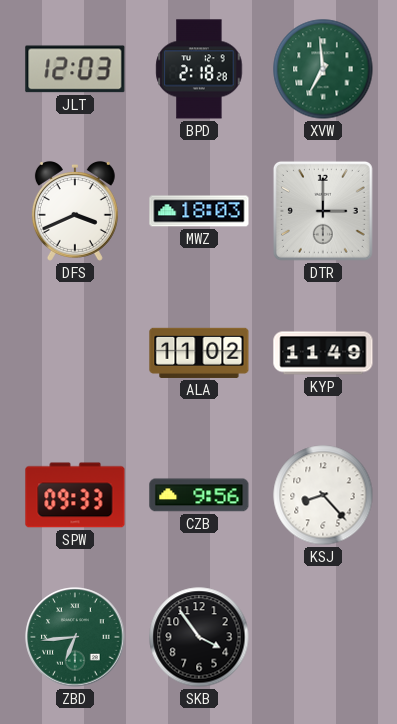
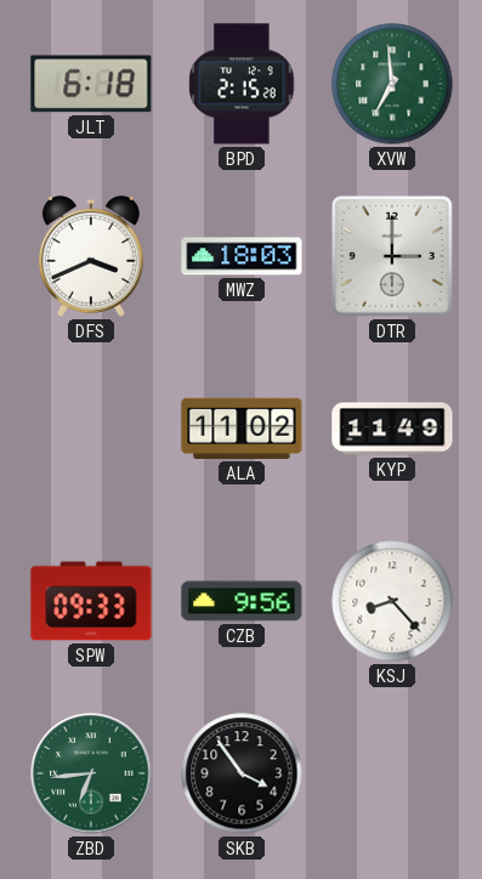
JLT: 12:03 -> 6:18 (91, 84)
BPD: 2:18 -> 2:15 (242, 84)
